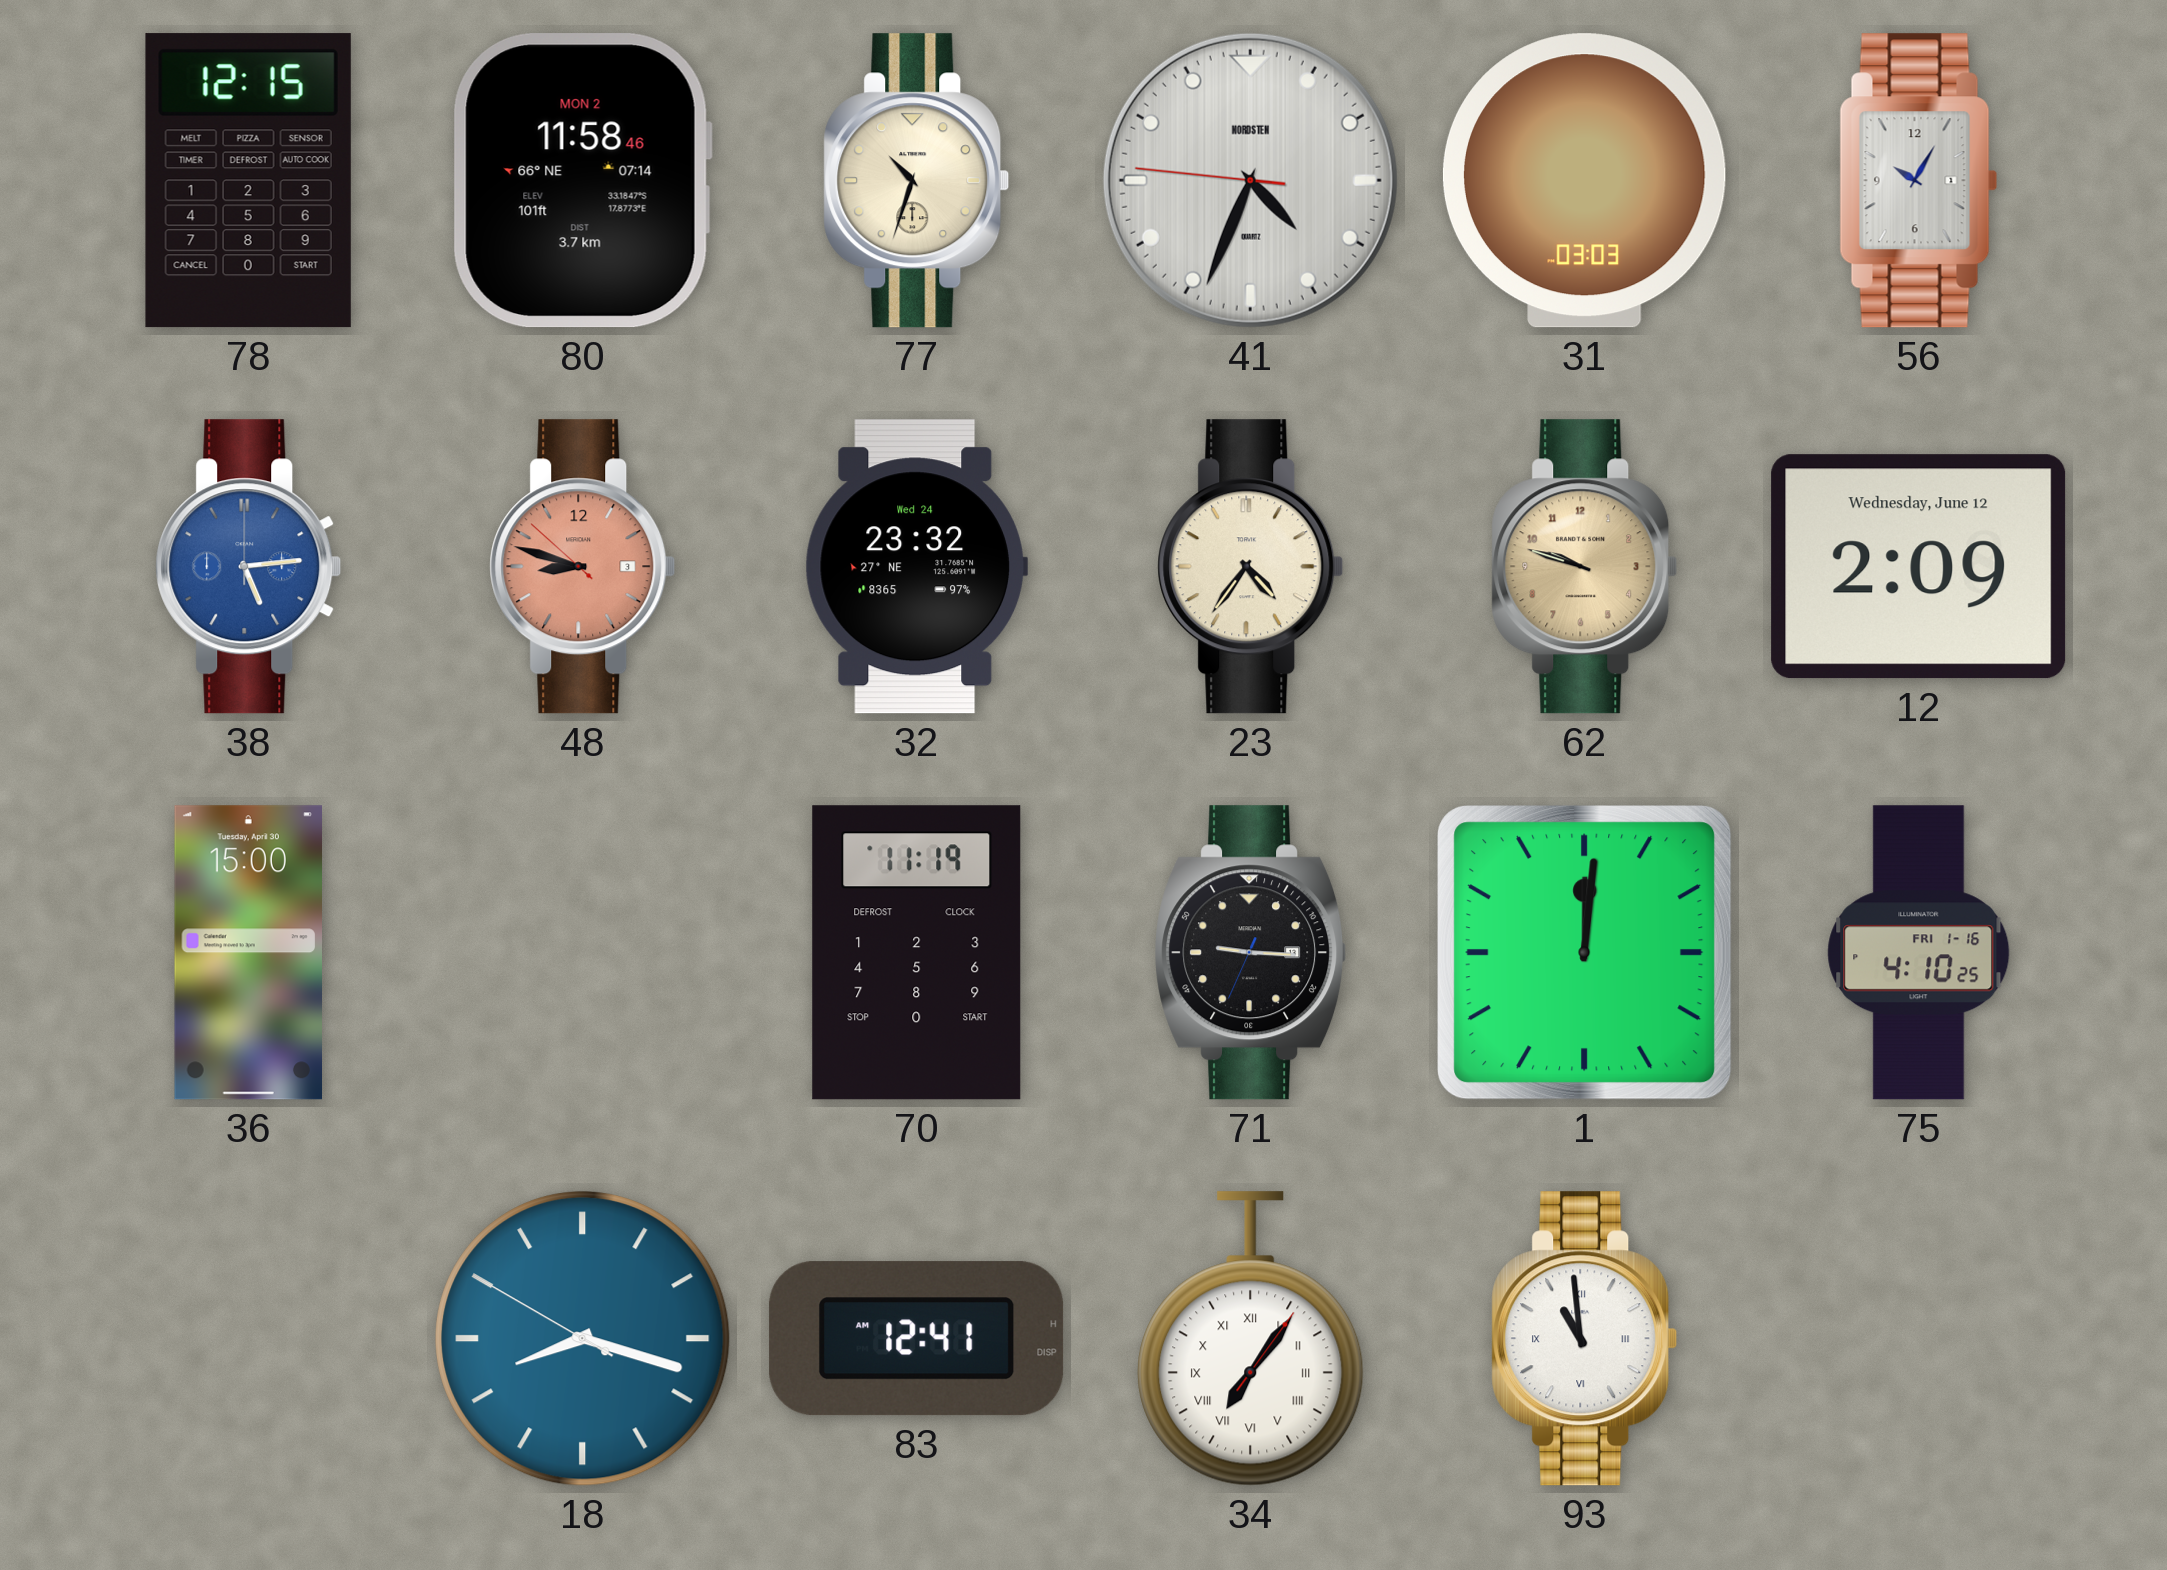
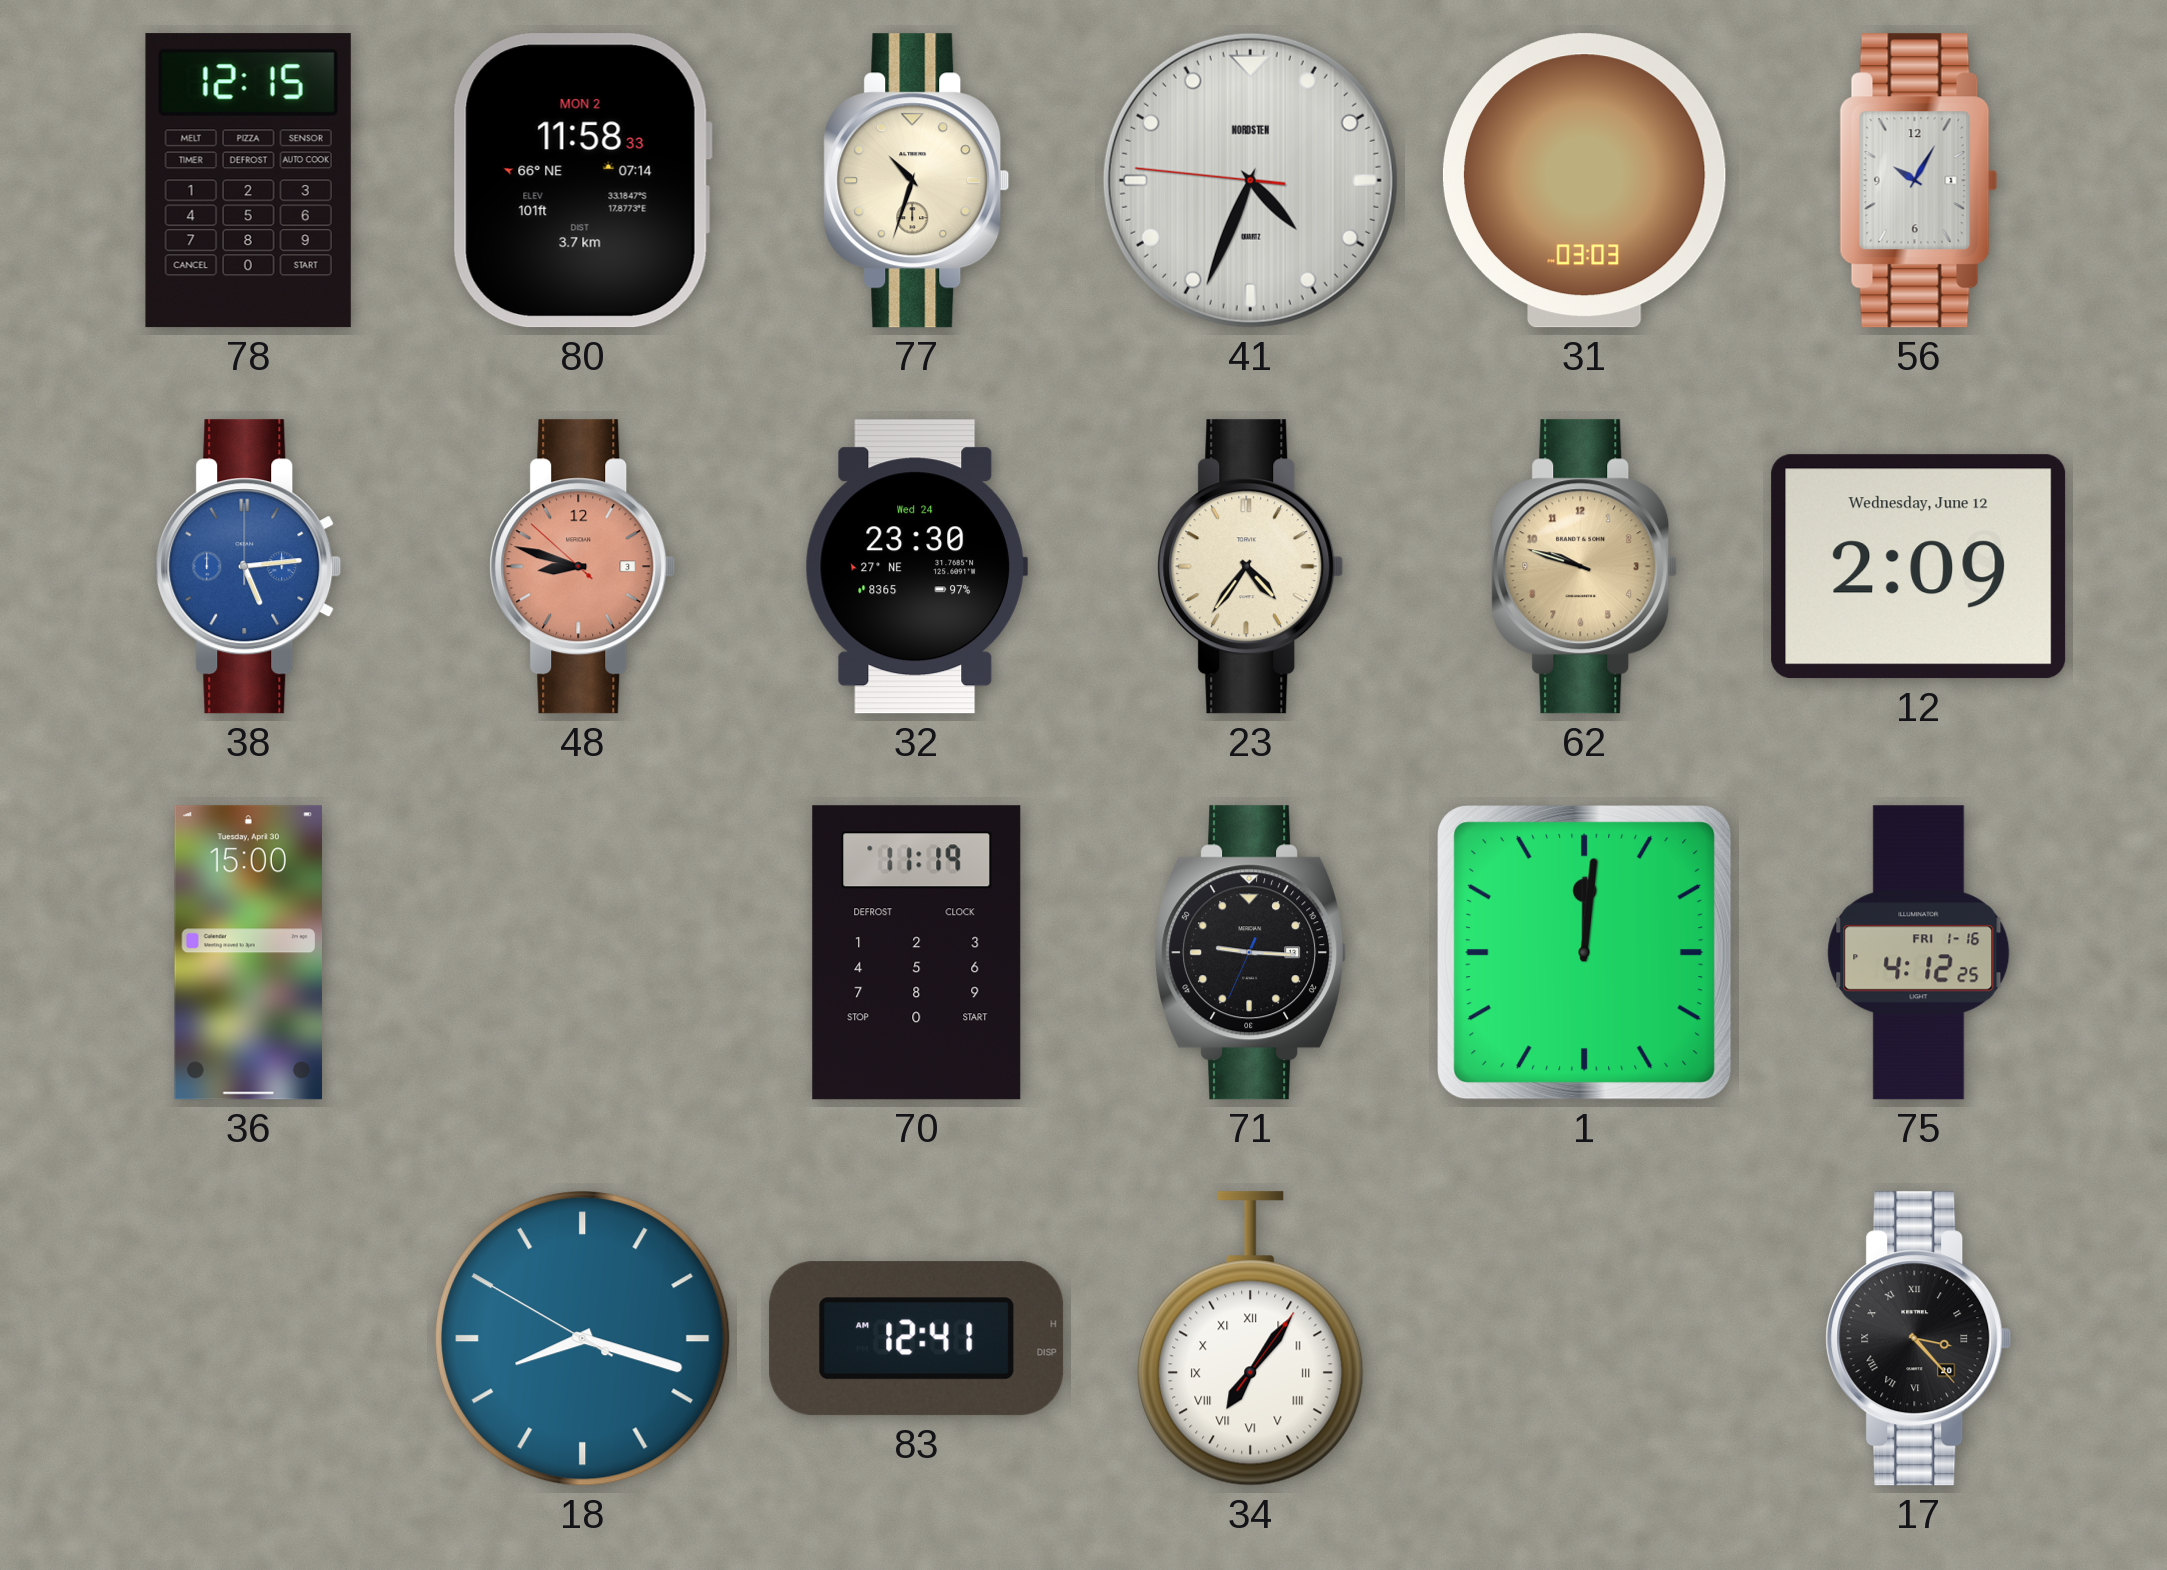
80: 11:58:46 -> 11:58:33 (582, 181)
32: 23:32 -> 23:30 (916, 567)
75: 4:10 -> 4:12 (1919, 953)
93: 10:59 -> none (1585, 1339)
17: none -> 3:23 (1919, 1339)
